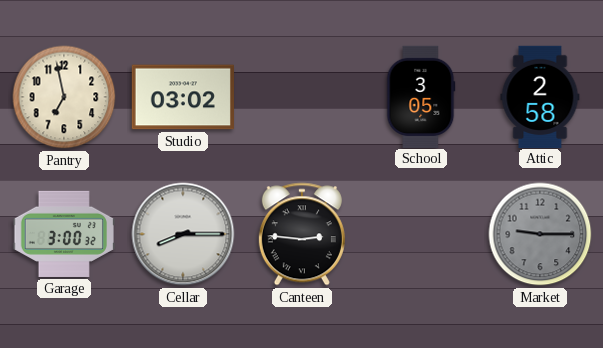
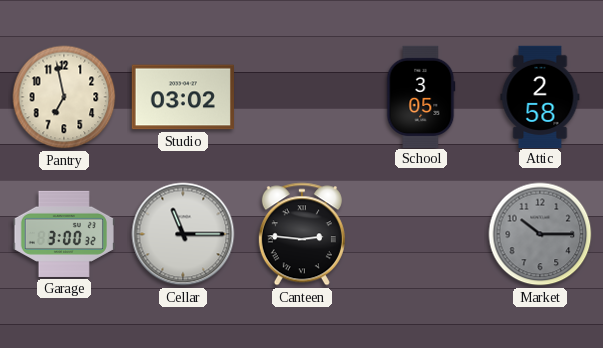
Cellar: 8:15 -> 11:15 (183, 234)
Market: 9:15 -> 10:15 (540, 234)
